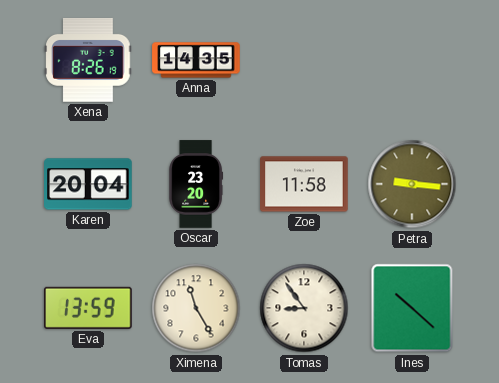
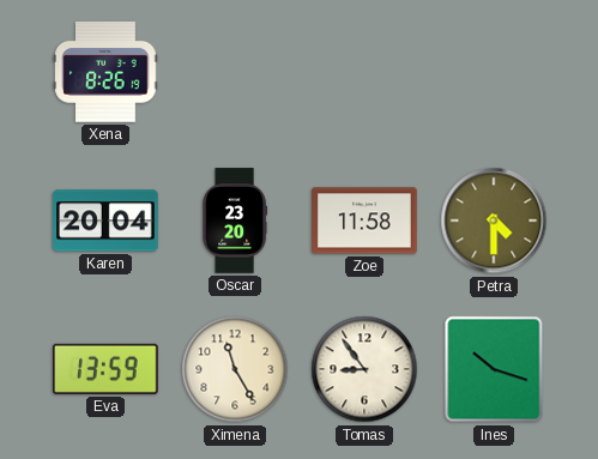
Anna: 14:35 -> none (196, 60)
Petra: 9:16 -> 4:30 (494, 221)
Ines: 10:22 -> 10:18 (494, 369)
